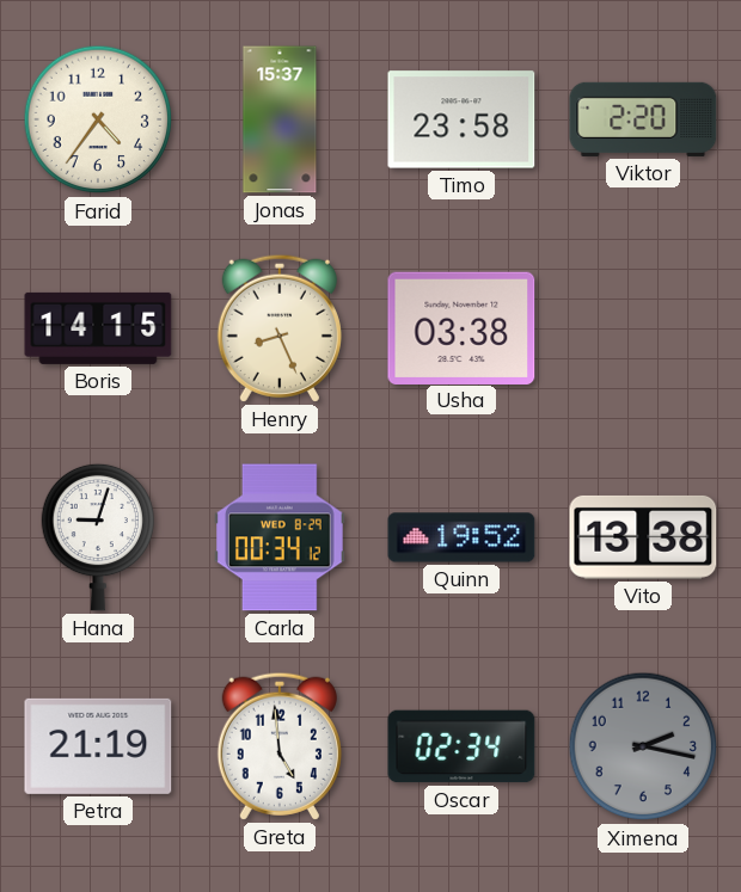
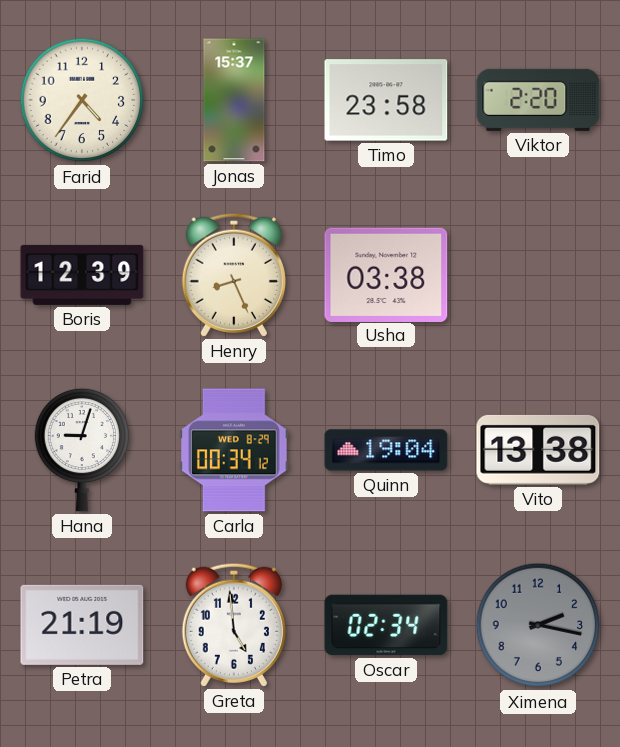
Boris: 14:15 -> 12:39 (82, 275)
Quinn: 19:52 -> 19:04 (386, 450)
